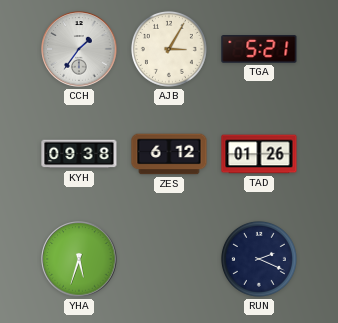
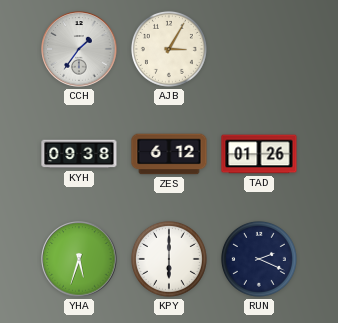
TGA: 5:21 -> none (259, 49)
KPY: none -> 6:00 (169, 259)
